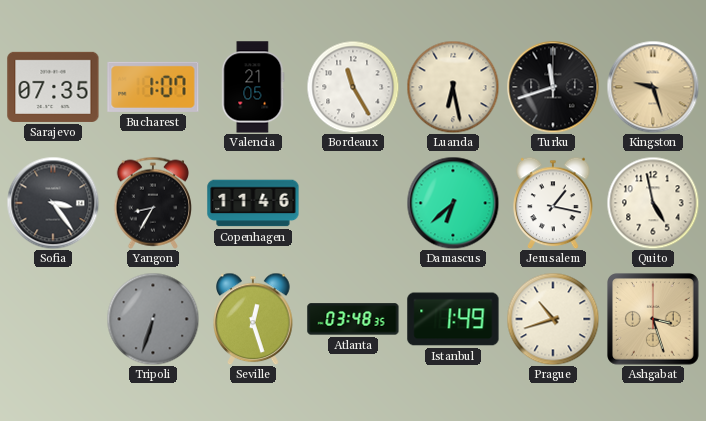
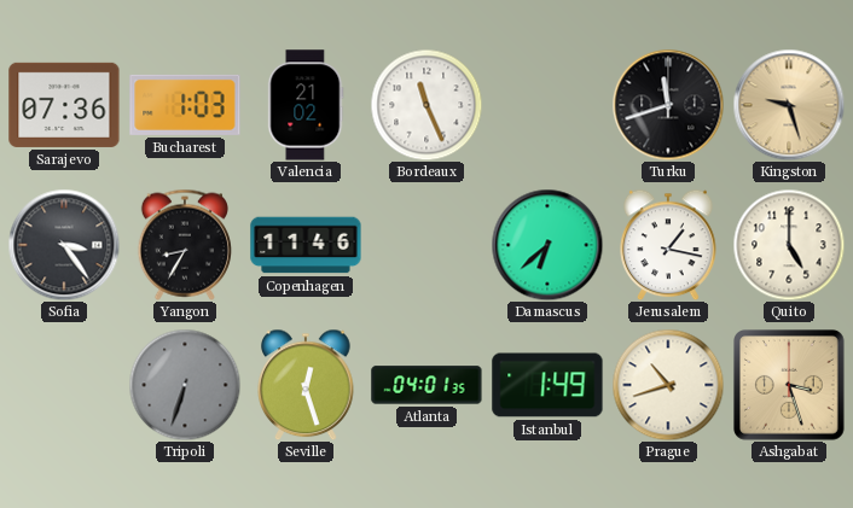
Sarajevo: 07:35 -> 07:36 (64, 105)
Bucharest: 1:07 -> 1:03 (185, 105)
Valencia: 21:05 -> 21:02 (306, 105)
Bordeaux: 11:25 -> 11:26 (426, 105)
Luanda: 6:28 -> none (453, 87)
Quito: 4:58 -> 5:00 (789, 245)
Atlanta: 03:48 -> 04:01 (426, 385)
